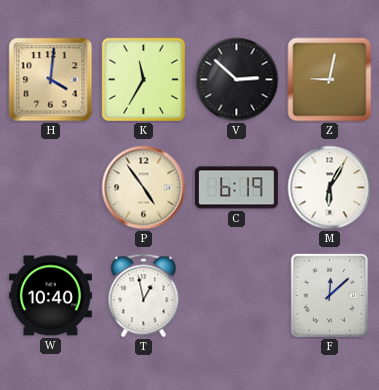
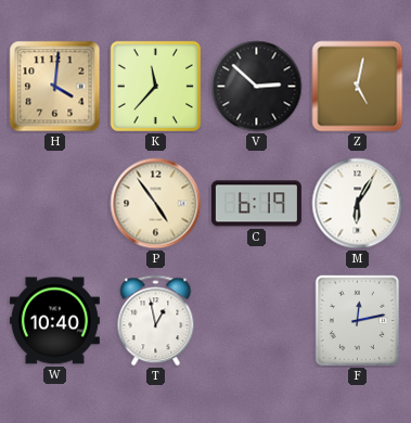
K: 11:35 -> 11:37 (155, 86)
Z: 9:02 -> 5:02 (358, 87)
F: 12:08 -> 12:13 (357, 320)
